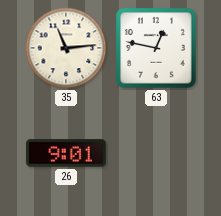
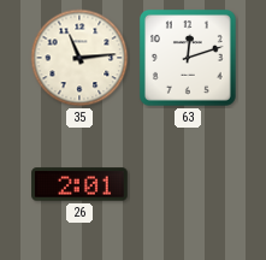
63: 12:47 -> 12:12 (188, 58)
26: 9:01 -> 2:01 (79, 184)
